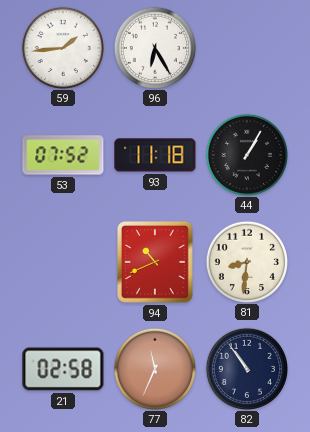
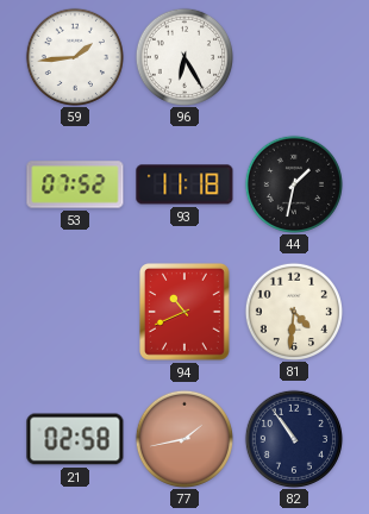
44: 1:05 -> 1:32 (293, 183)
81: 8:31 -> 4:31 (293, 311)
77: 11:34 -> 1:43 (183, 438)
